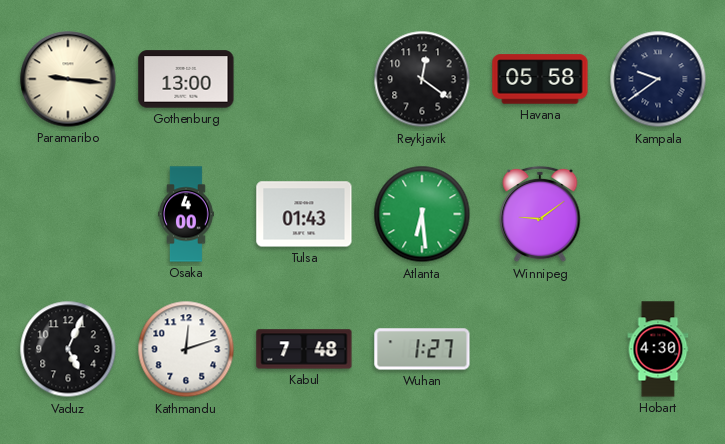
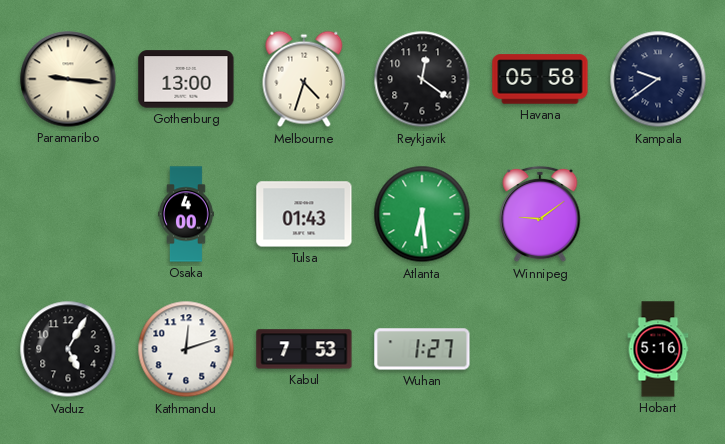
Melbourne: none -> 4:33 (304, 79)
Vaduz: 5:04 -> 5:05 (68, 349)
Kabul: 7:48 -> 7:53 (304, 349)
Hobart: 4:30 -> 5:16 (658, 349)
